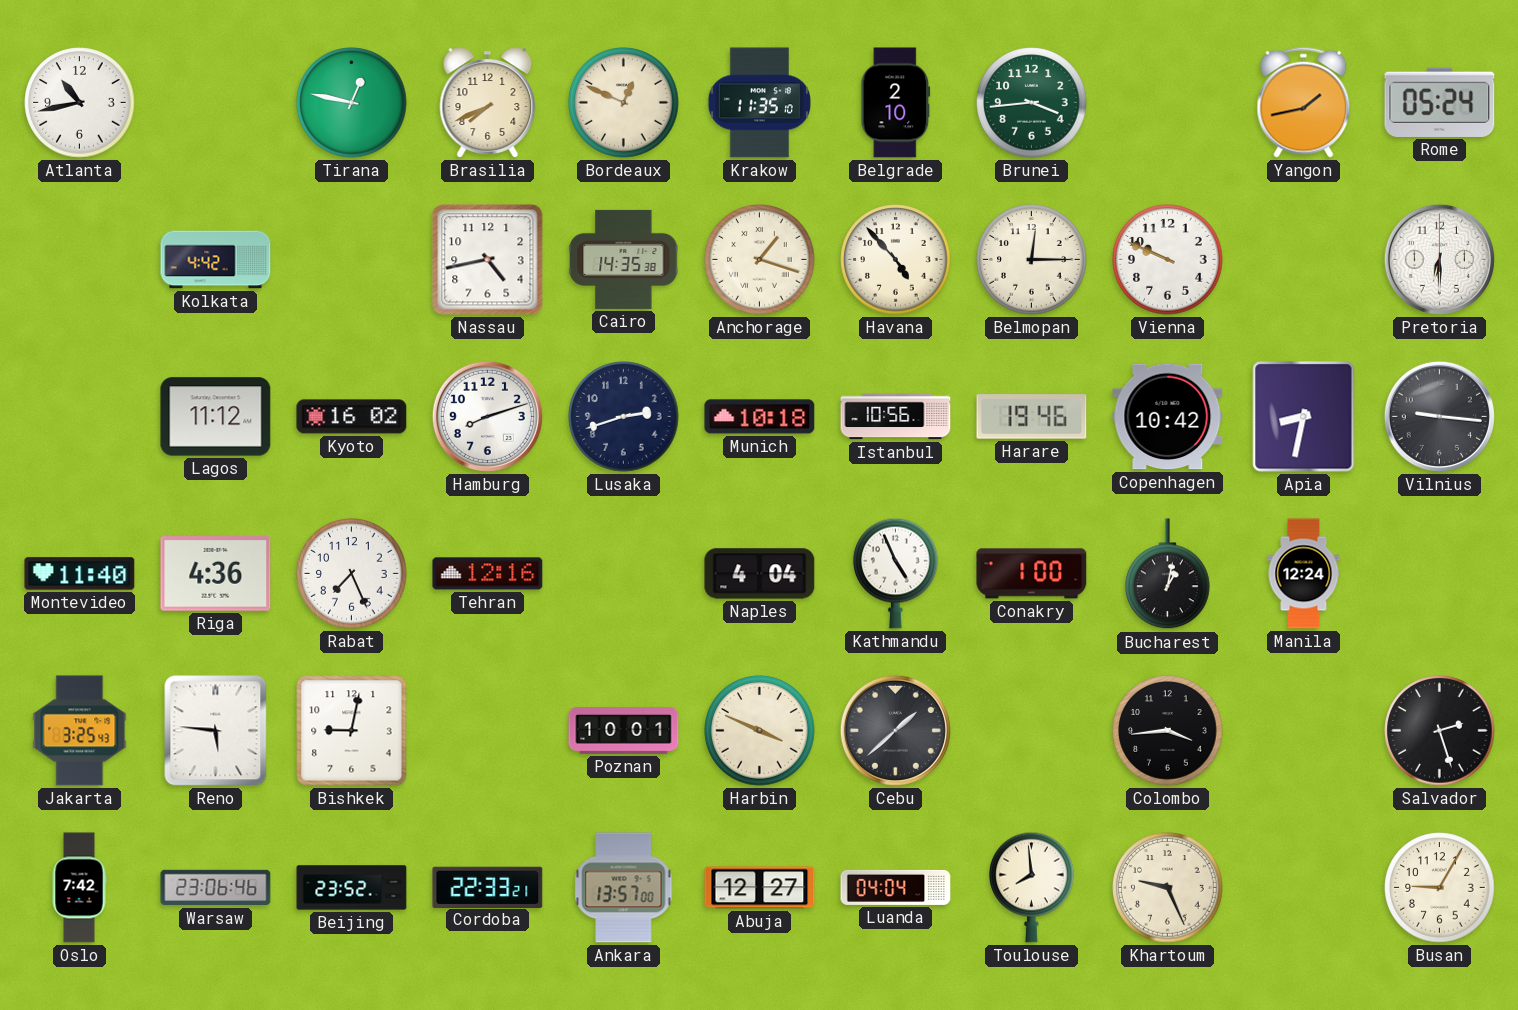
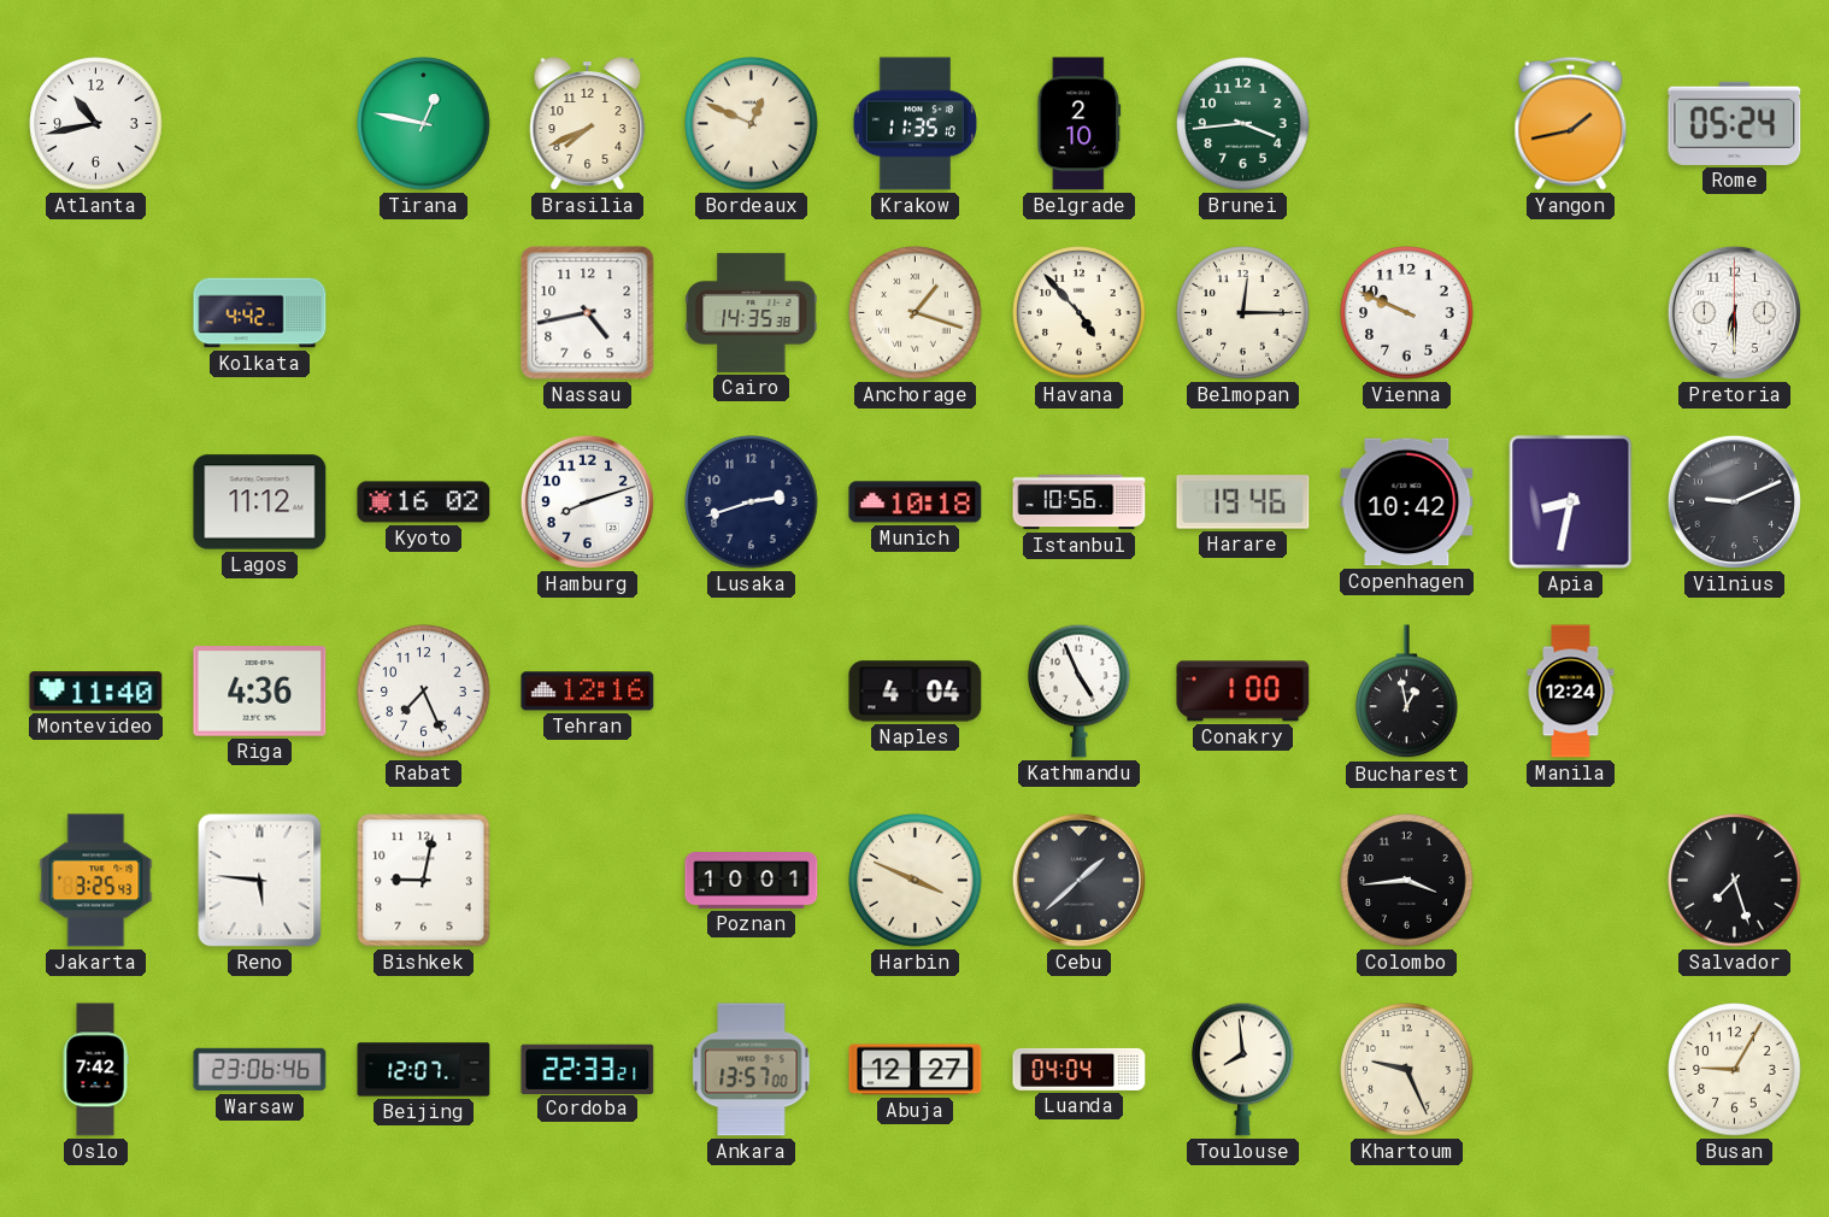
Vilnius: 9:16 -> 9:11 (1734, 501)
Bucharest: 1:02 -> 12:58 (1407, 692)
Salvador: 2:27 -> 7:27 (1735, 881)
Beijing: 23:52 -> 12:07 (424, 1070)
